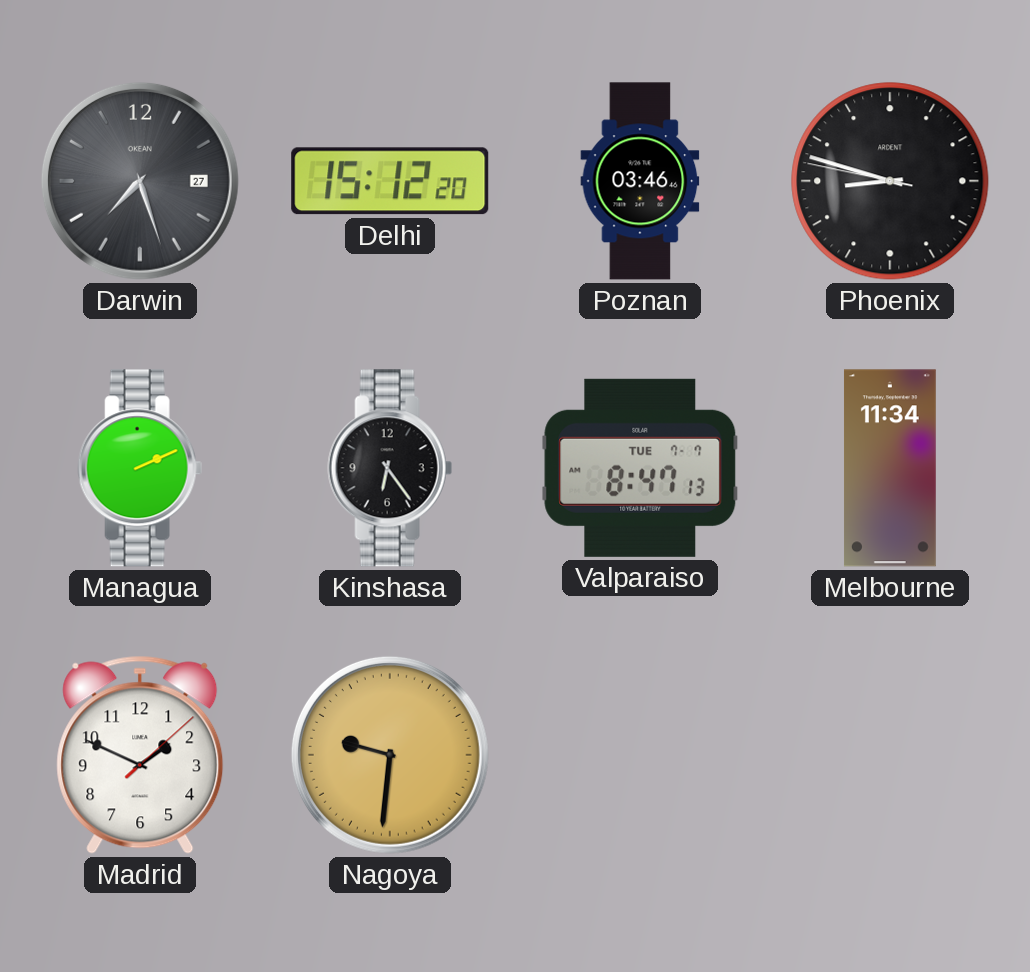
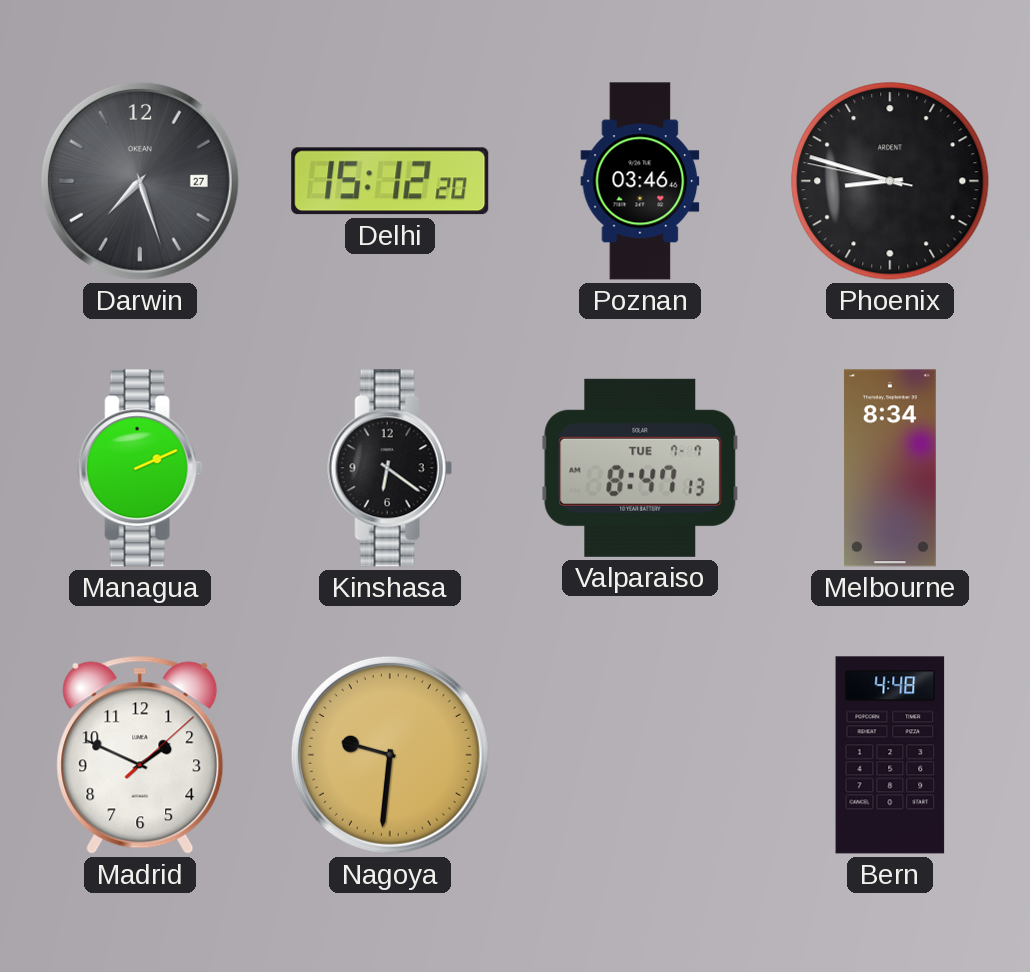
Kinshasa: 6:24 -> 6:21 (390, 468)
Melbourne: 11:34 -> 8:34 (890, 468)
Bern: none -> 4:48 (890, 755)
